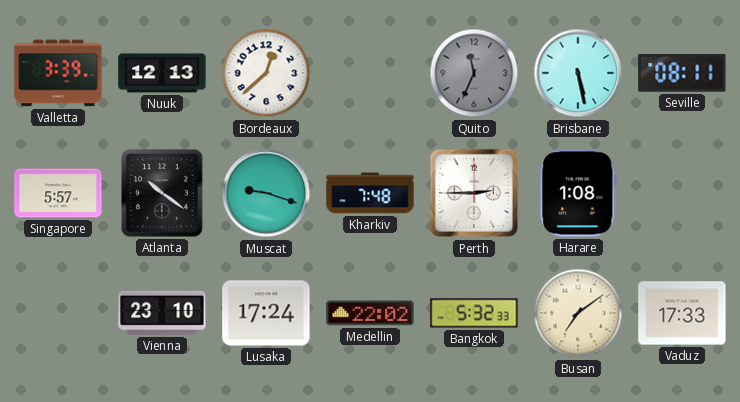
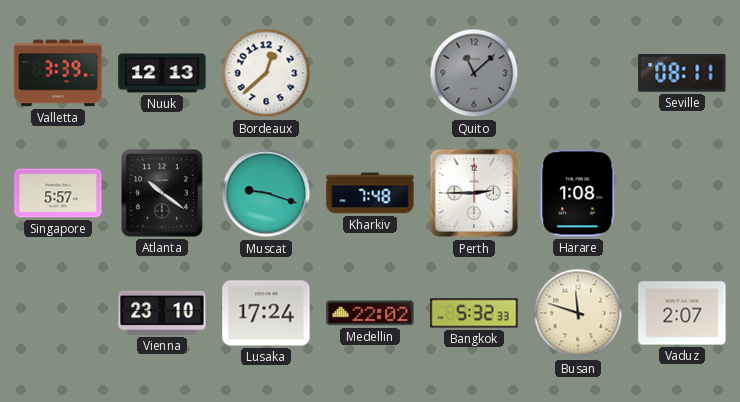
Quito: 11:34 -> 11:08 (474, 73)
Brisbane: 5:28 -> none (578, 73)
Busan: 7:09 -> 11:48 (578, 313)
Vaduz: 17:33 -> 2:07 (682, 313)
